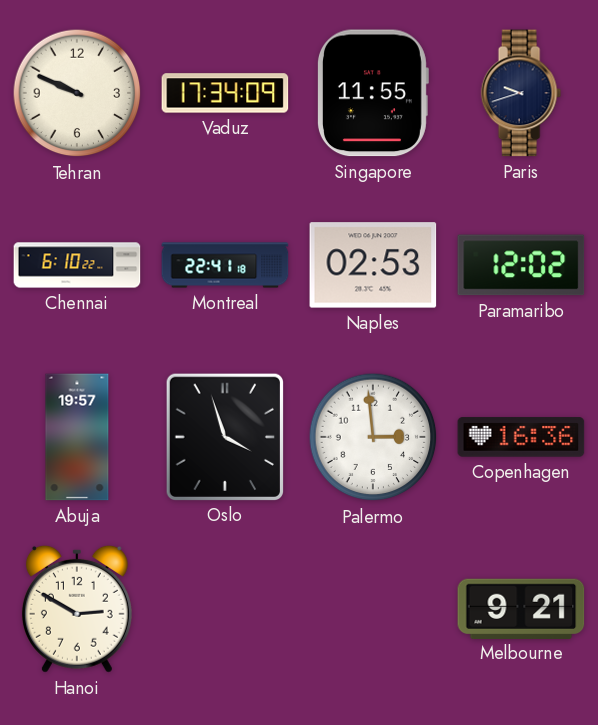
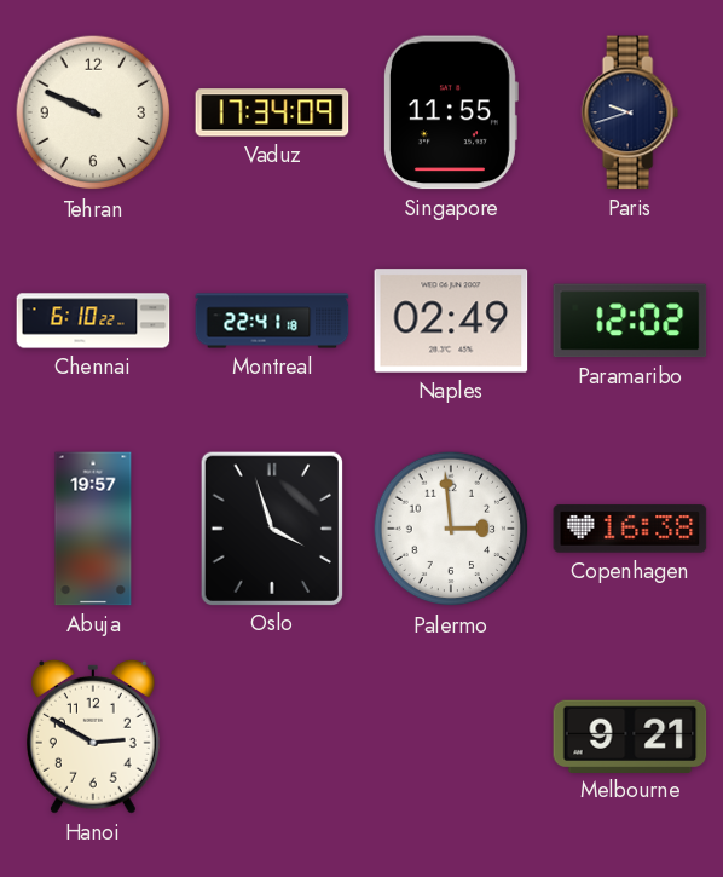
Naples: 02:53 -> 02:49 (451, 321)
Copenhagen: 16:36 -> 16:38 (630, 529)
